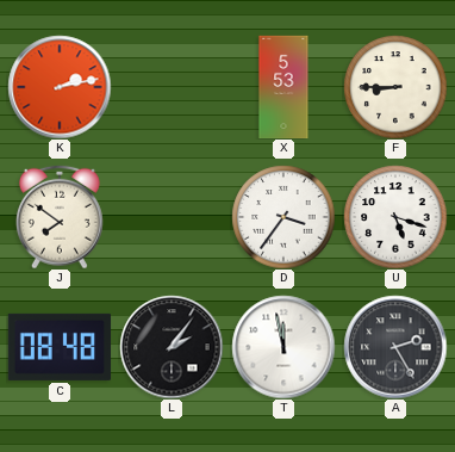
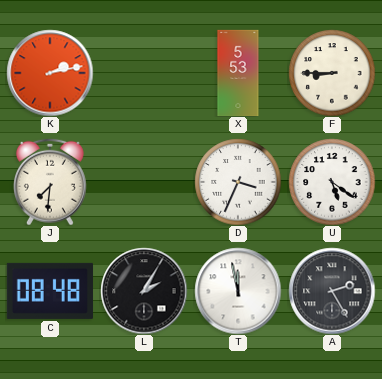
J: 7:51 -> 7:31 (50, 182)
D: 3:36 -> 3:34 (238, 182)
U: 5:18 -> 5:21 (332, 182)
L: 2:06 -> 2:05 (144, 291)
